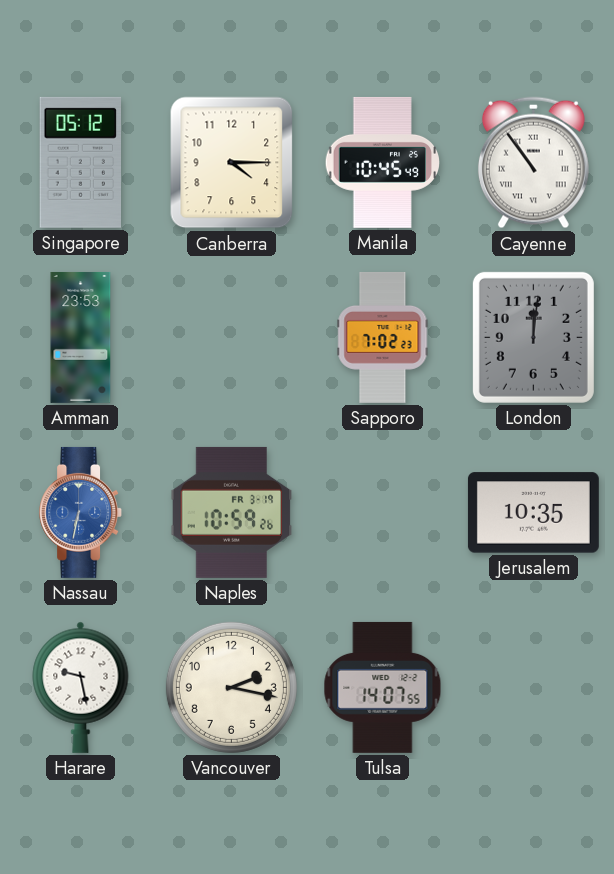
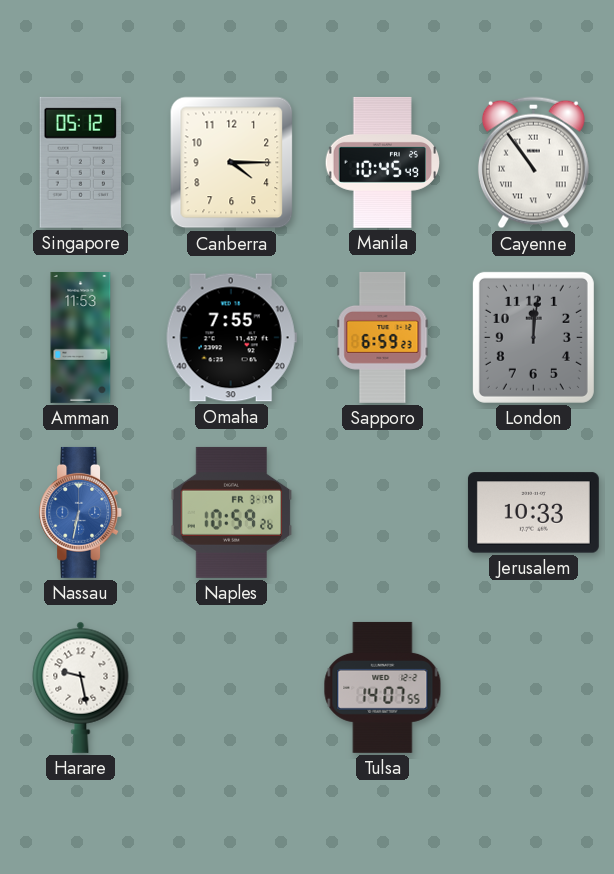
Amman: 23:53 -> 11:53 (81, 337)
Omaha: none -> 7:55 (231, 338)
Sapporo: 7:02 -> 6:59 (383, 337)
Jerusalem: 10:35 -> 10:33 (533, 513)
Vancouver: 2:17 -> none (231, 687)
